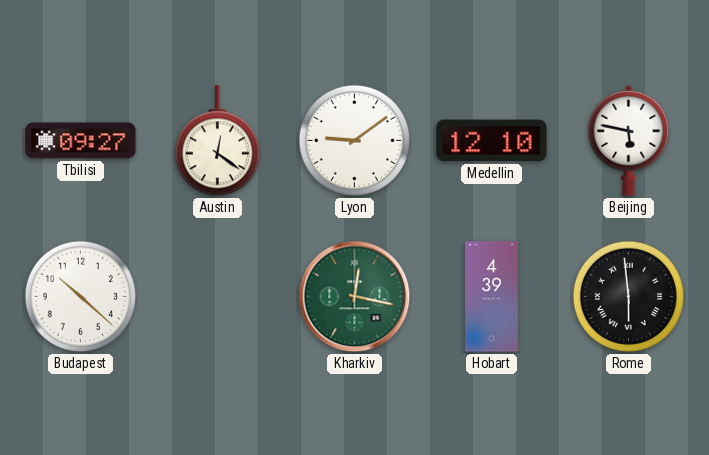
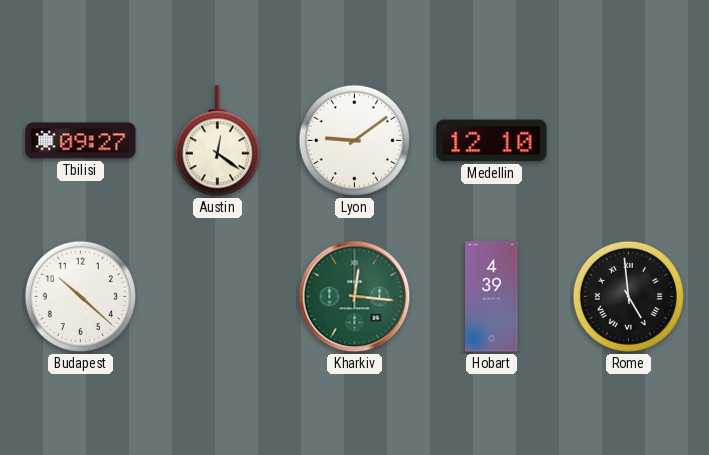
Beijing: 5:47 -> none (629, 140)
Kharkiv: 12:17 -> 12:16 (355, 297)
Rome: 5:59 -> 4:59 (628, 296)
